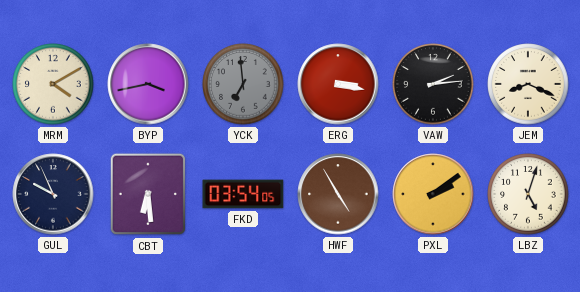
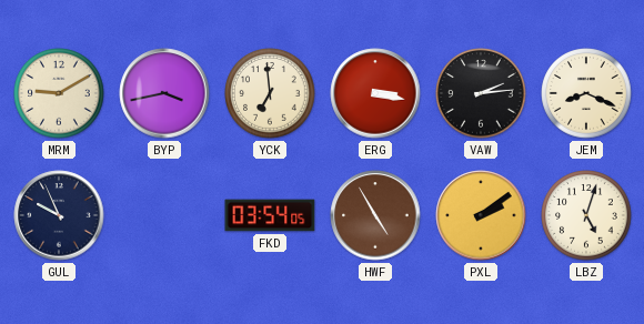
MRM: 4:10 -> 9:10 (59, 93)
YCK dial: grey -> cream (270, 93)
CBT: 6:29 -> none (147, 194)
